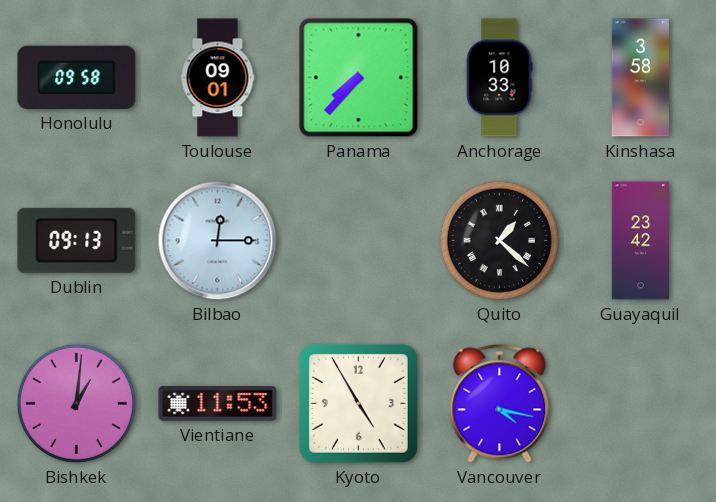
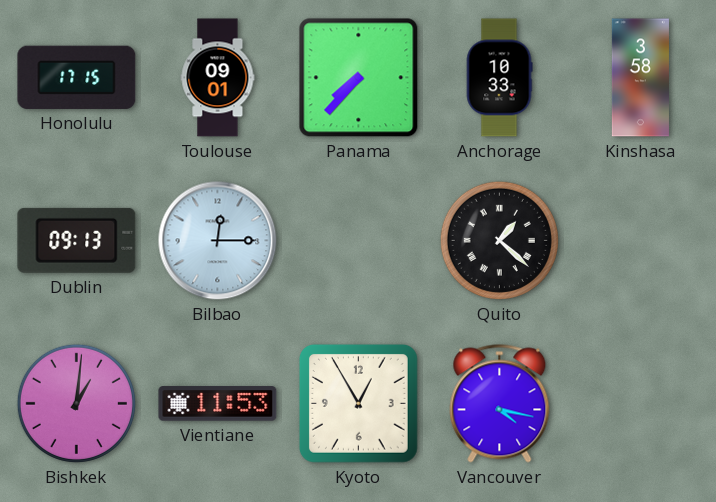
Honolulu: 09:58 -> 17:15 (77, 77)
Guayaquil: 23:42 -> none (640, 241)
Kyoto: 4:55 -> 12:55 (358, 403)
